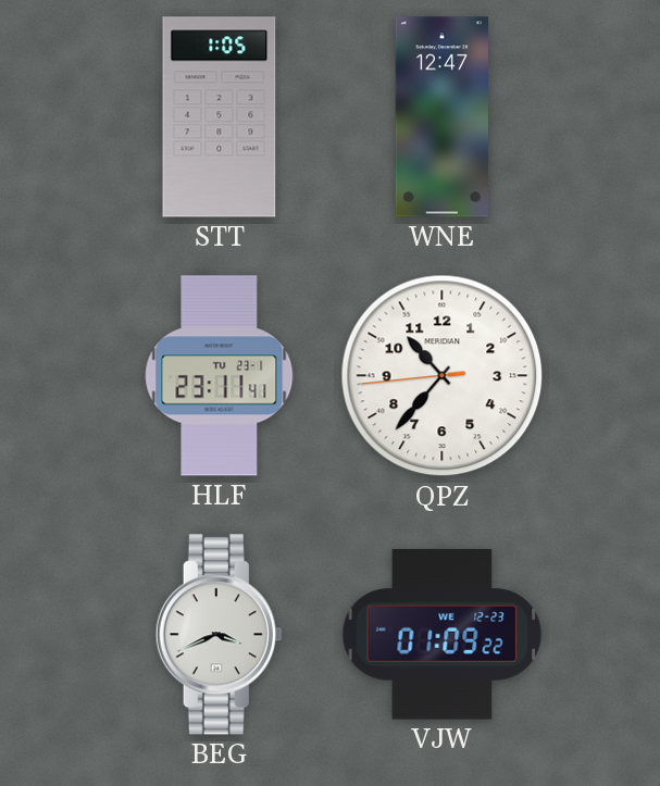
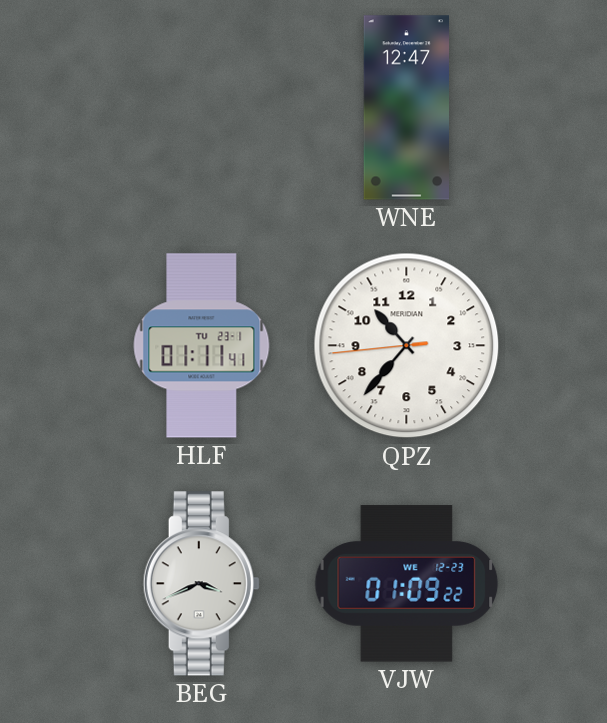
STT: 1:05 -> none (220, 117)
HLF: 23:11 -> 01:11 (202, 346)
